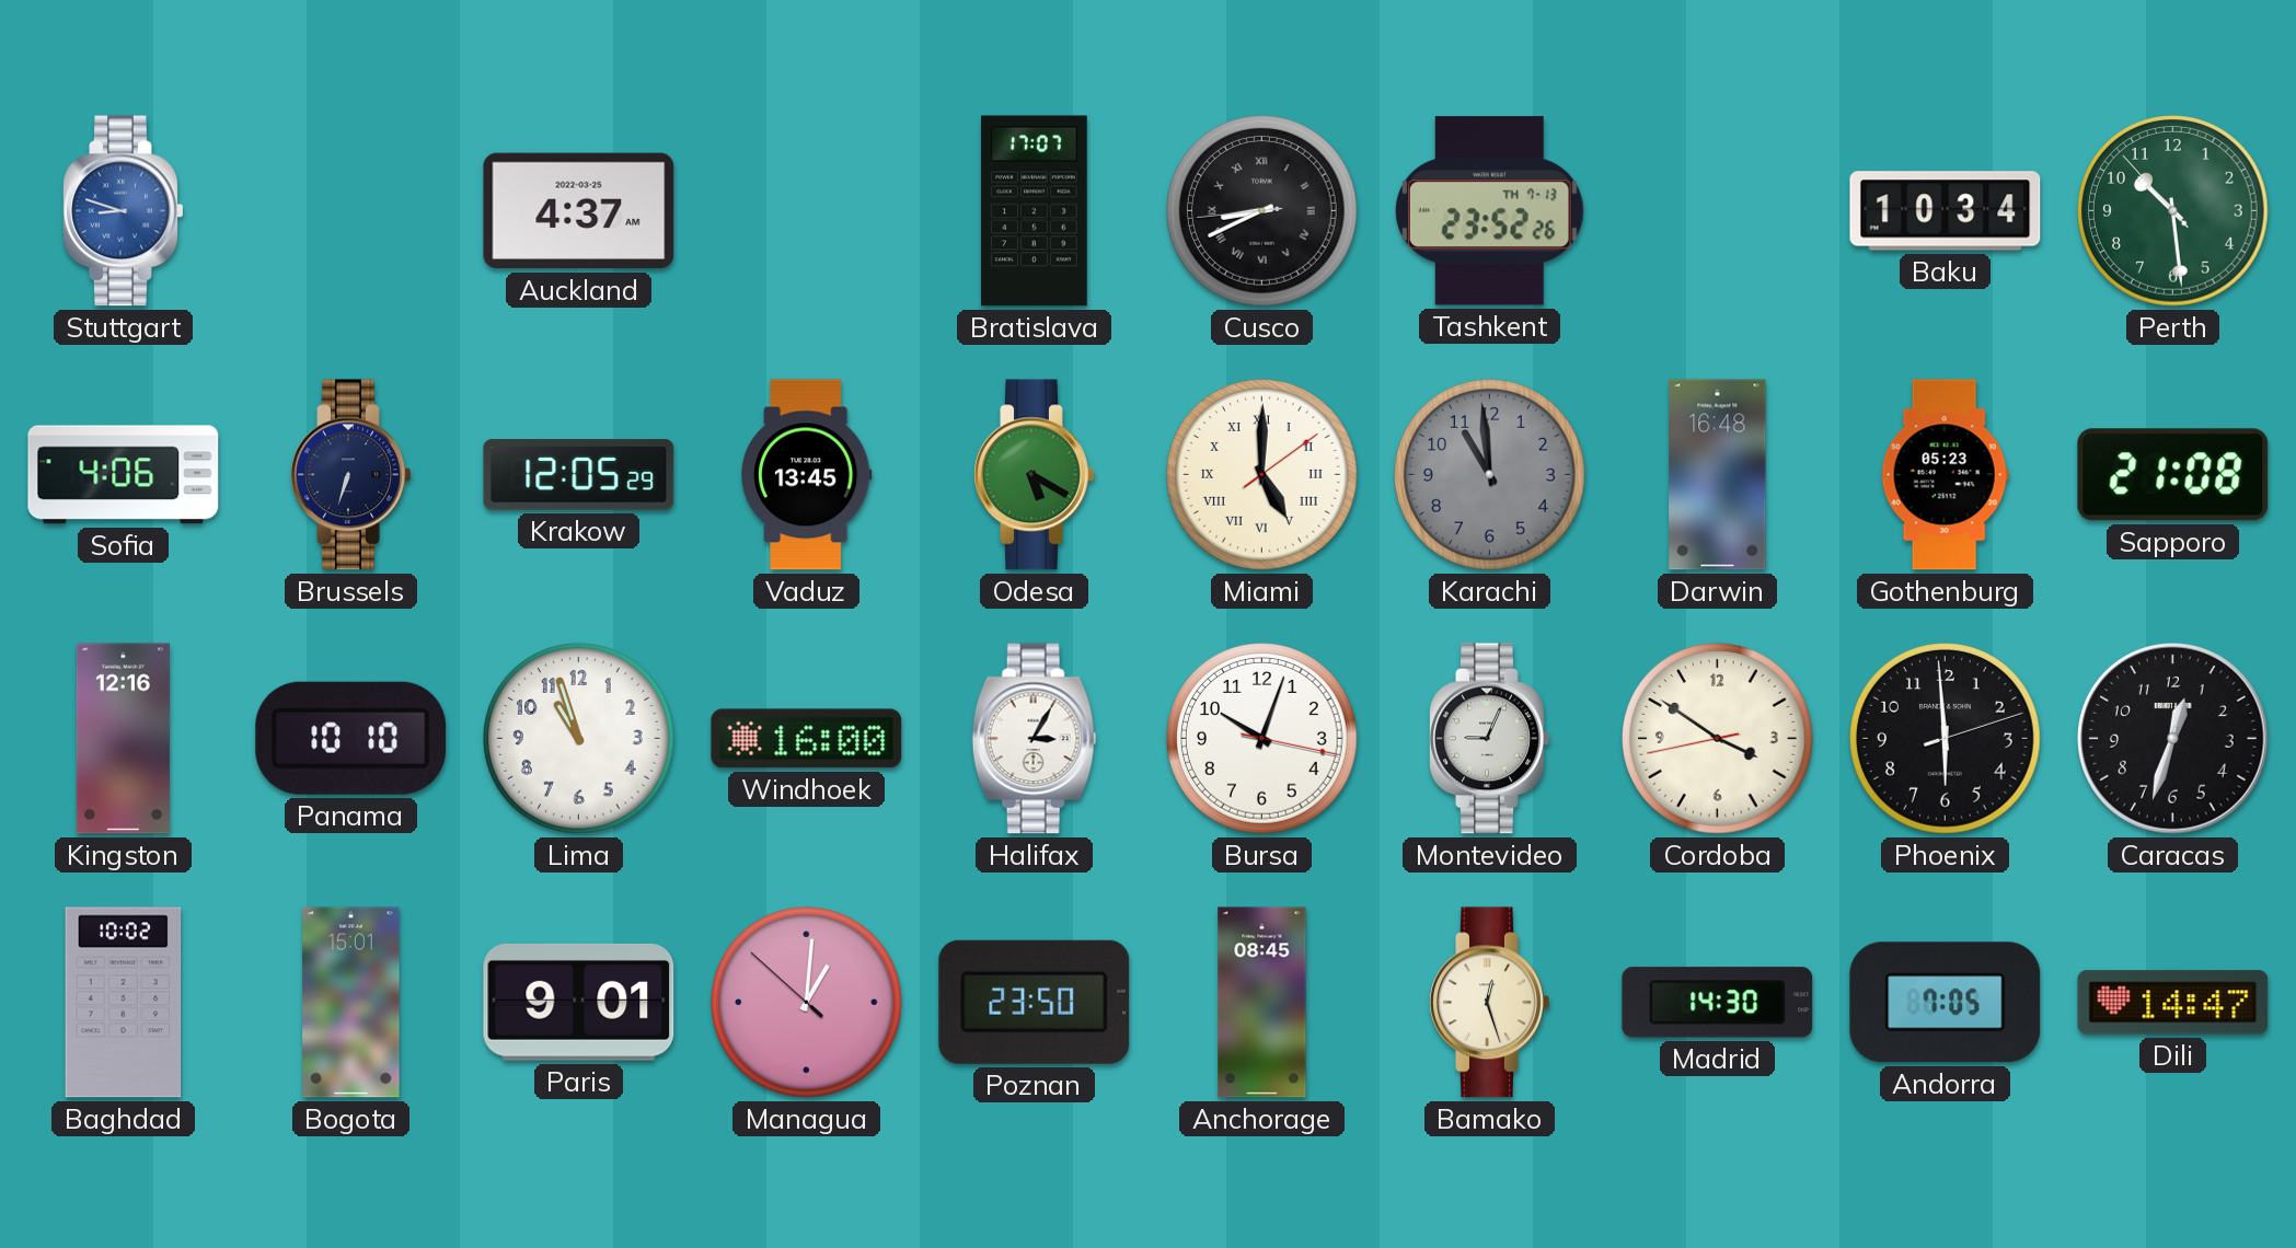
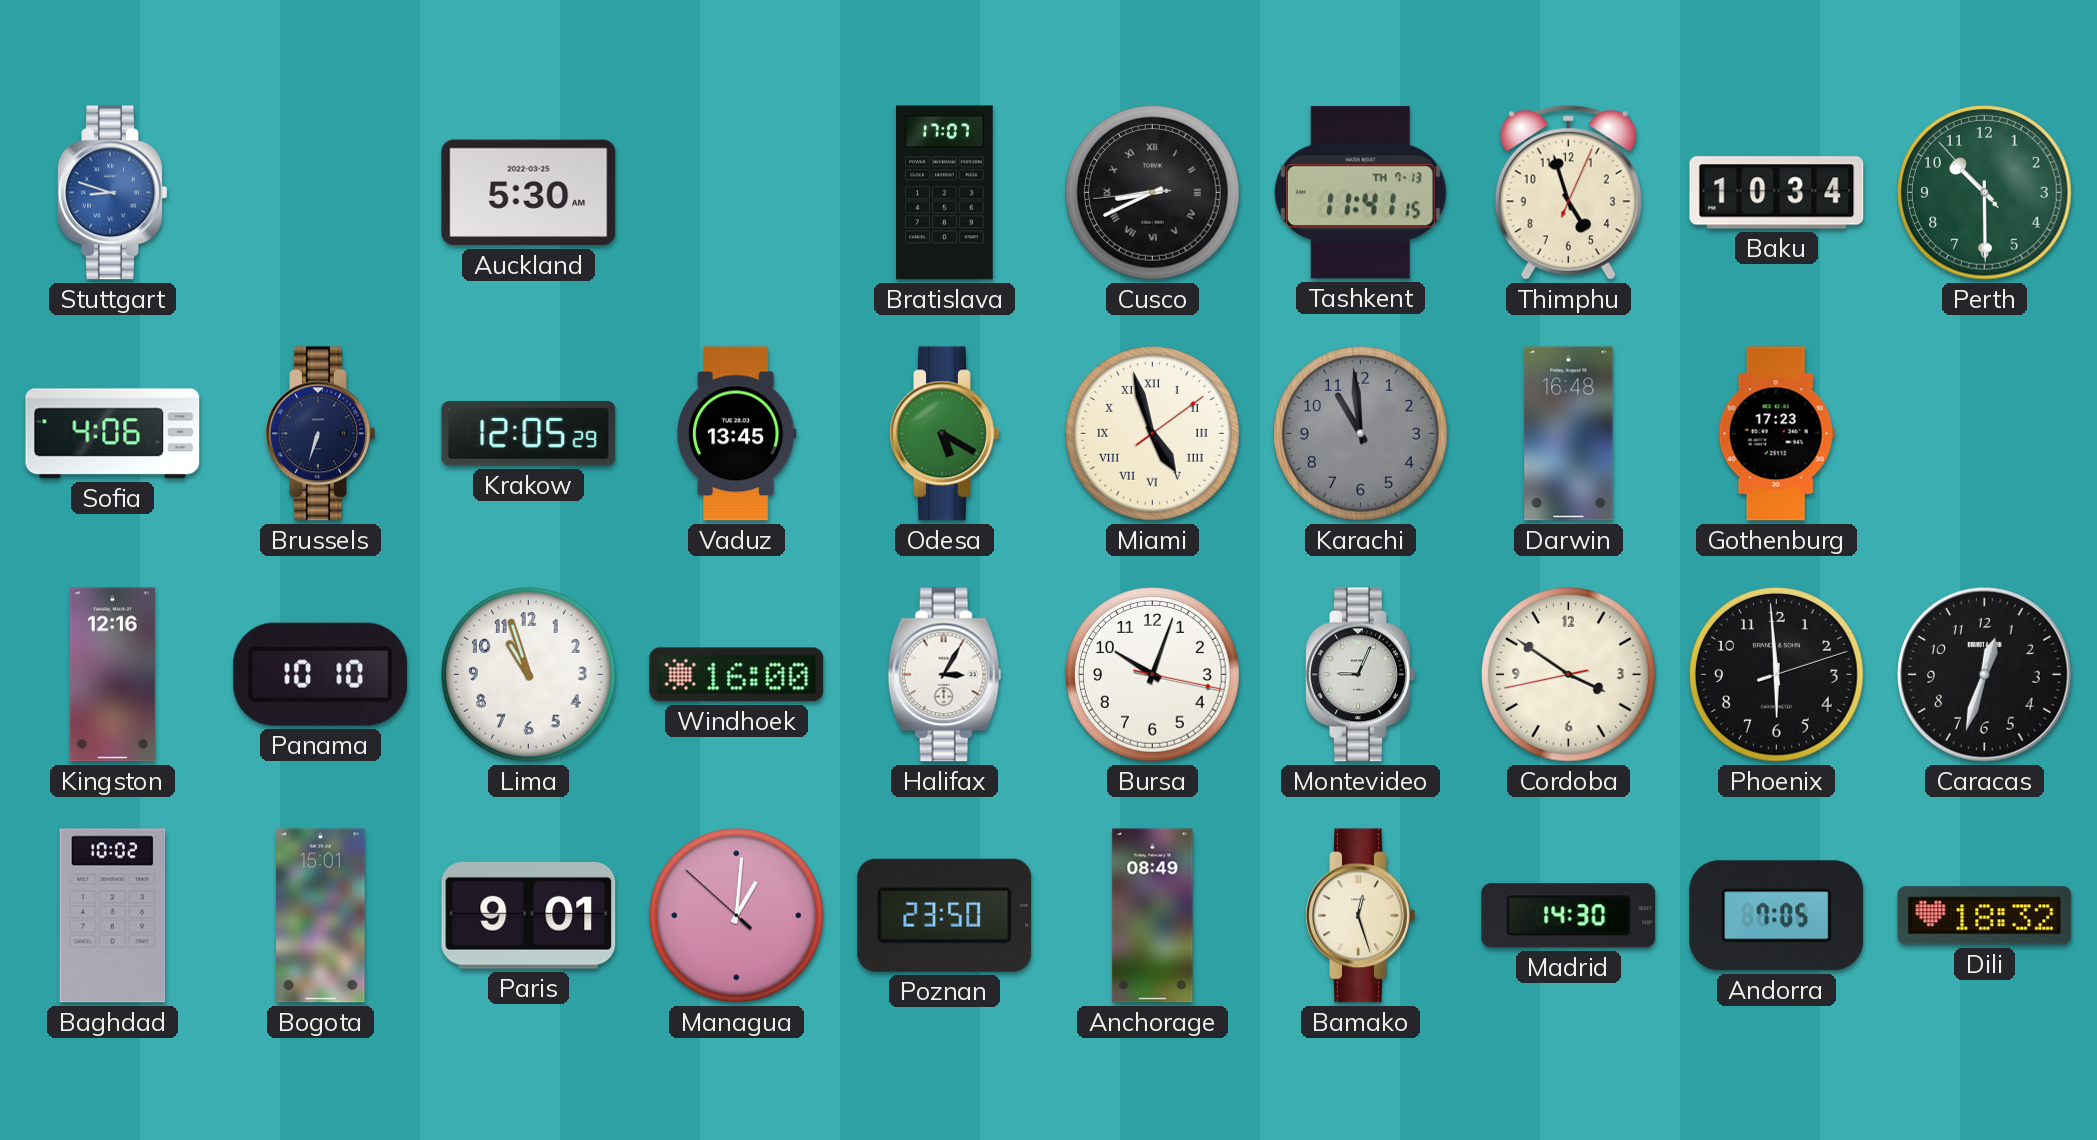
Auckland: 4:37 -> 5:30 (529, 193)
Tashkent: 23:52 -> 11:41 (1360, 193)
Thimphu: none -> 4:57 (1568, 193)
Perth: 10:28 -> 10:29 (1985, 193)
Miami: 5:00 -> 4:57 (1153, 434)
Gothenburg: 05:23 -> 17:23 (1776, 434)
Sapporo: 21:08 -> none (2173, 475)
Anchorage: 08:45 -> 08:49 (1153, 916)
Dili: 14:47 -> 18:32 (1985, 916)
